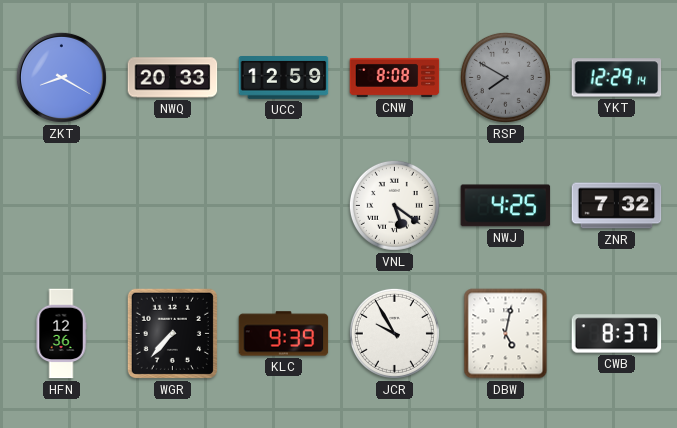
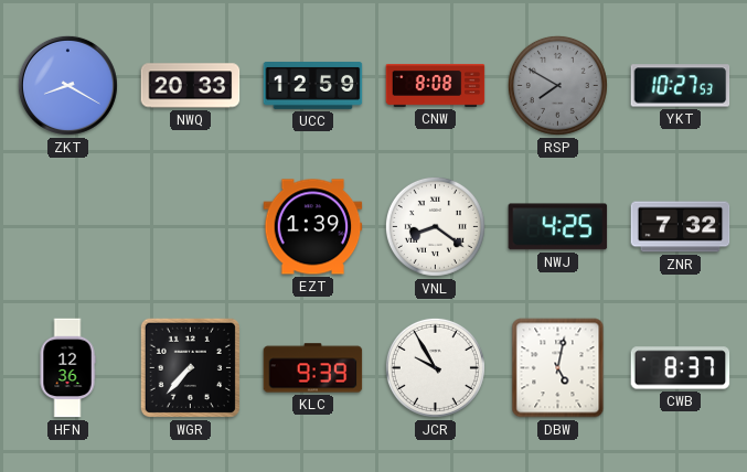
YKT: 12:29 -> 10:27 (681, 86)
EZT: none -> 1:39 (313, 227)
VNL: 5:21 -> 8:21 (435, 226)
